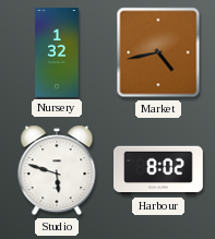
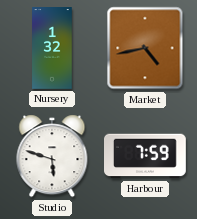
Harbour: 8:02 -> 7:59 (146, 156)
